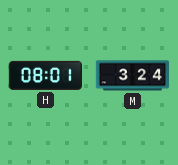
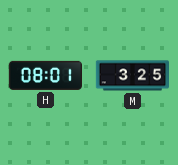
M: 3:24 -> 3:25 (132, 76)
